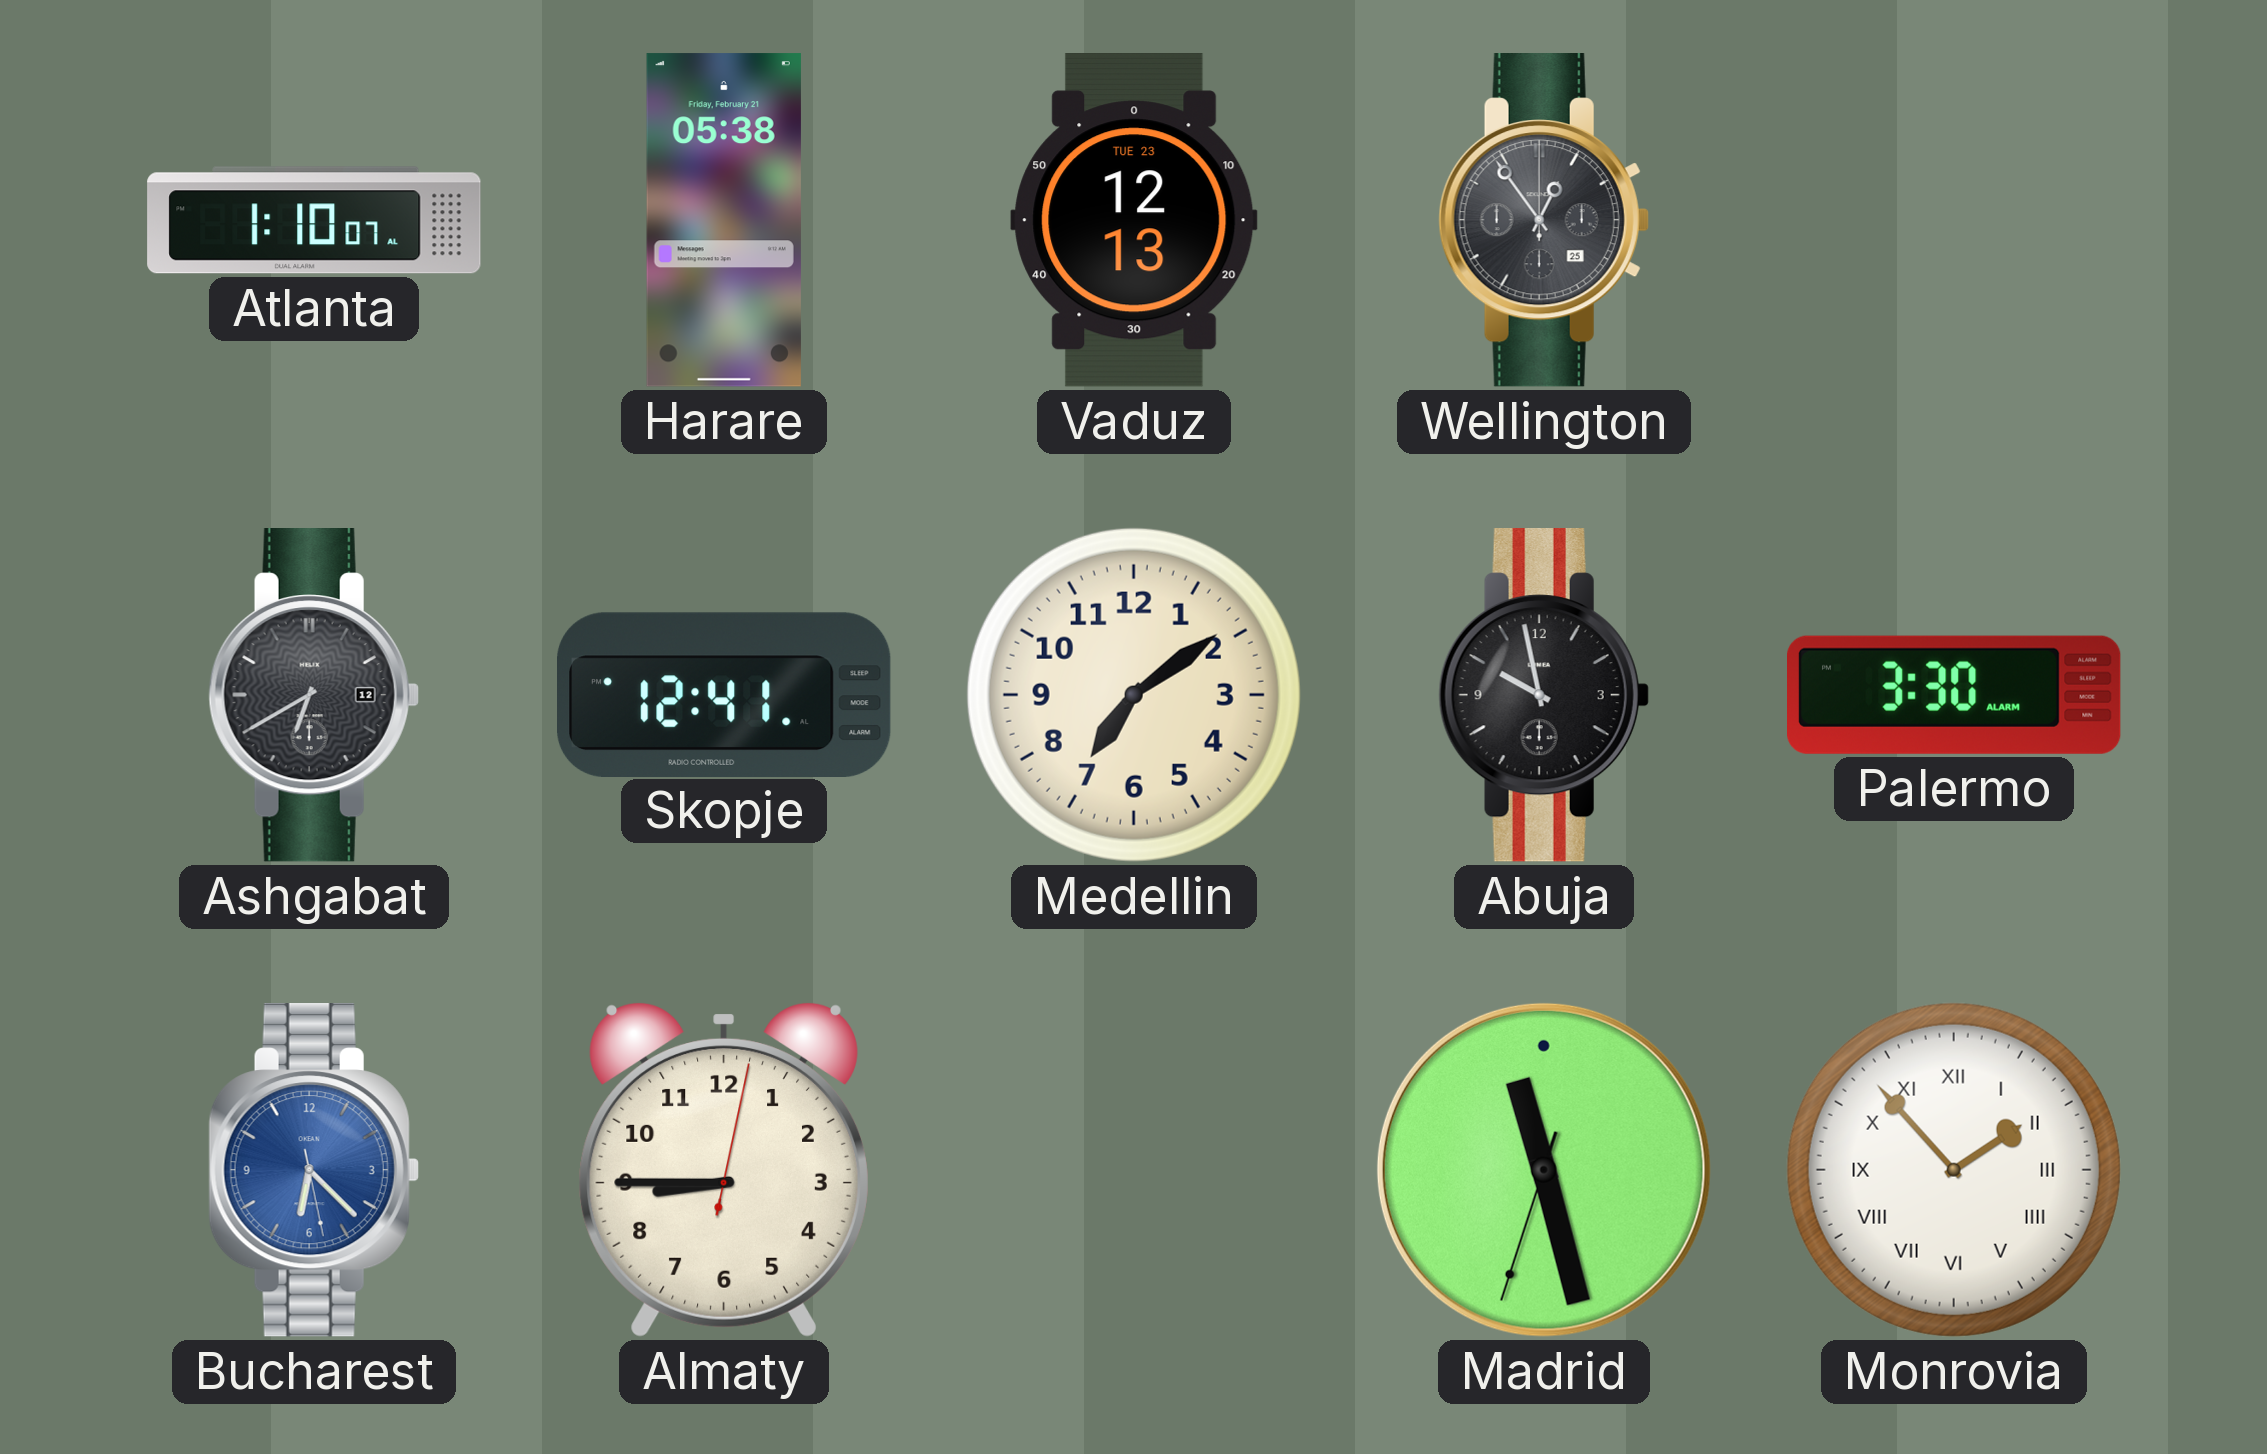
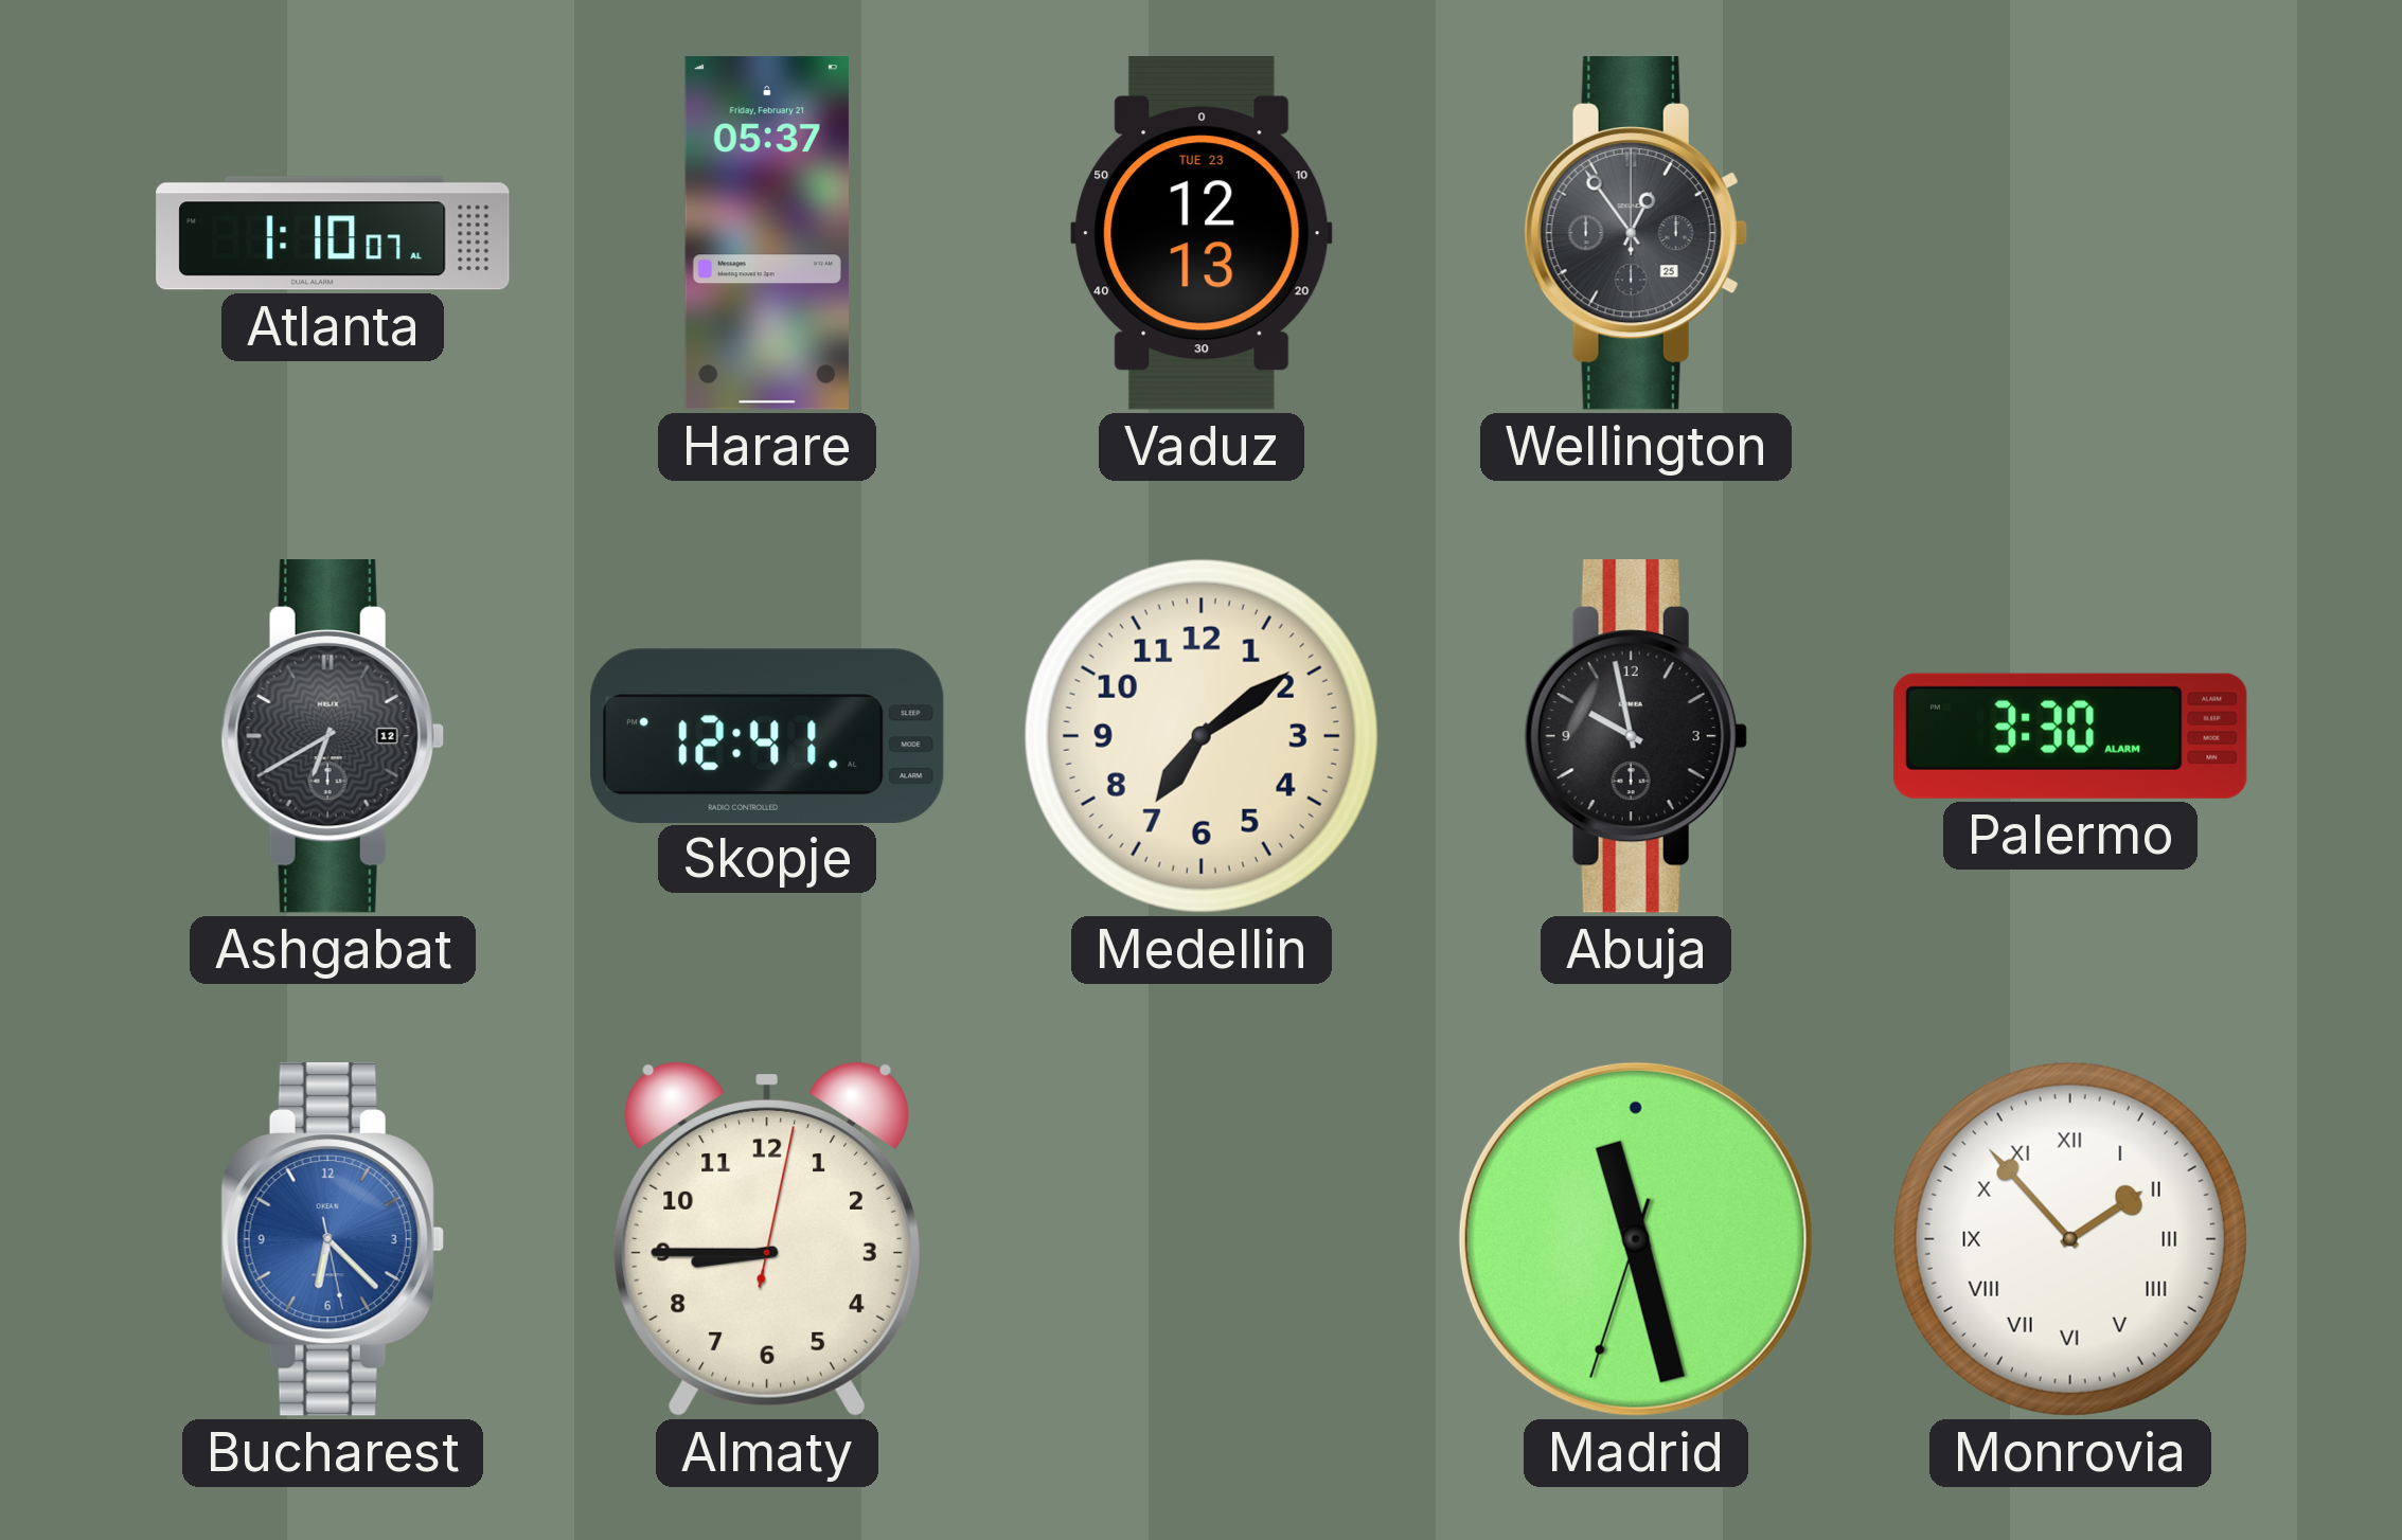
Harare: 05:38 -> 05:37 (767, 233)
